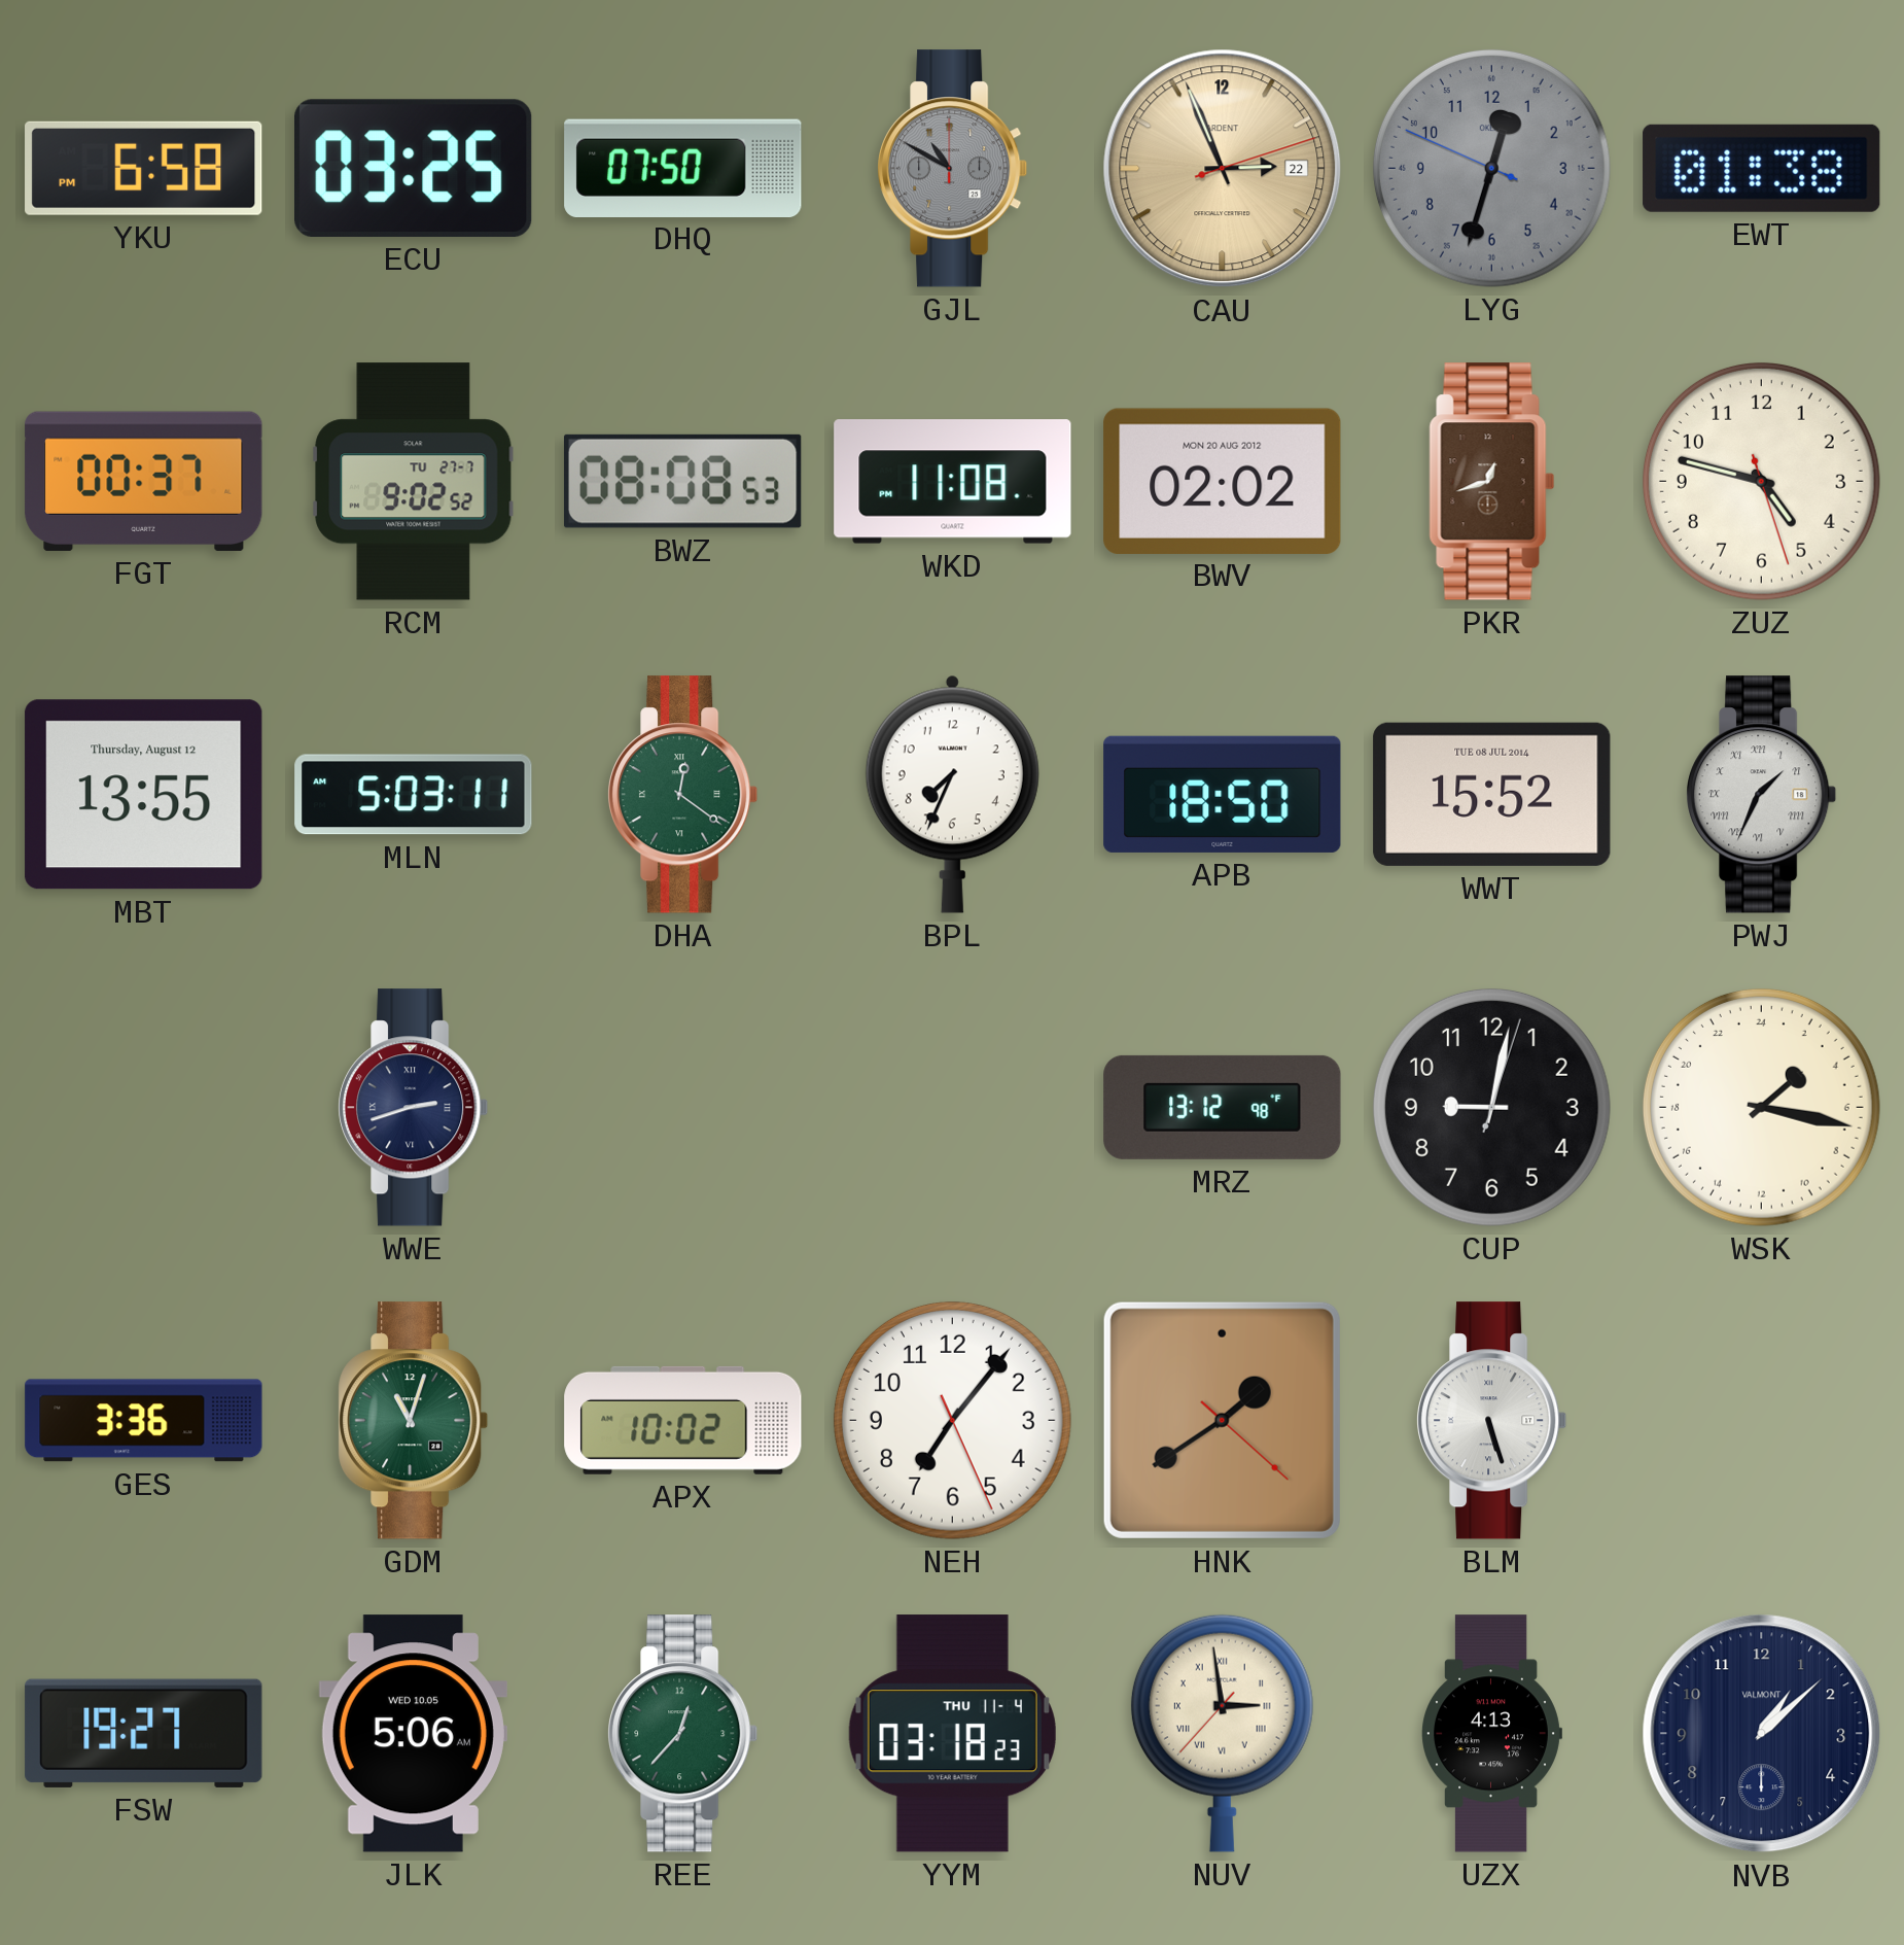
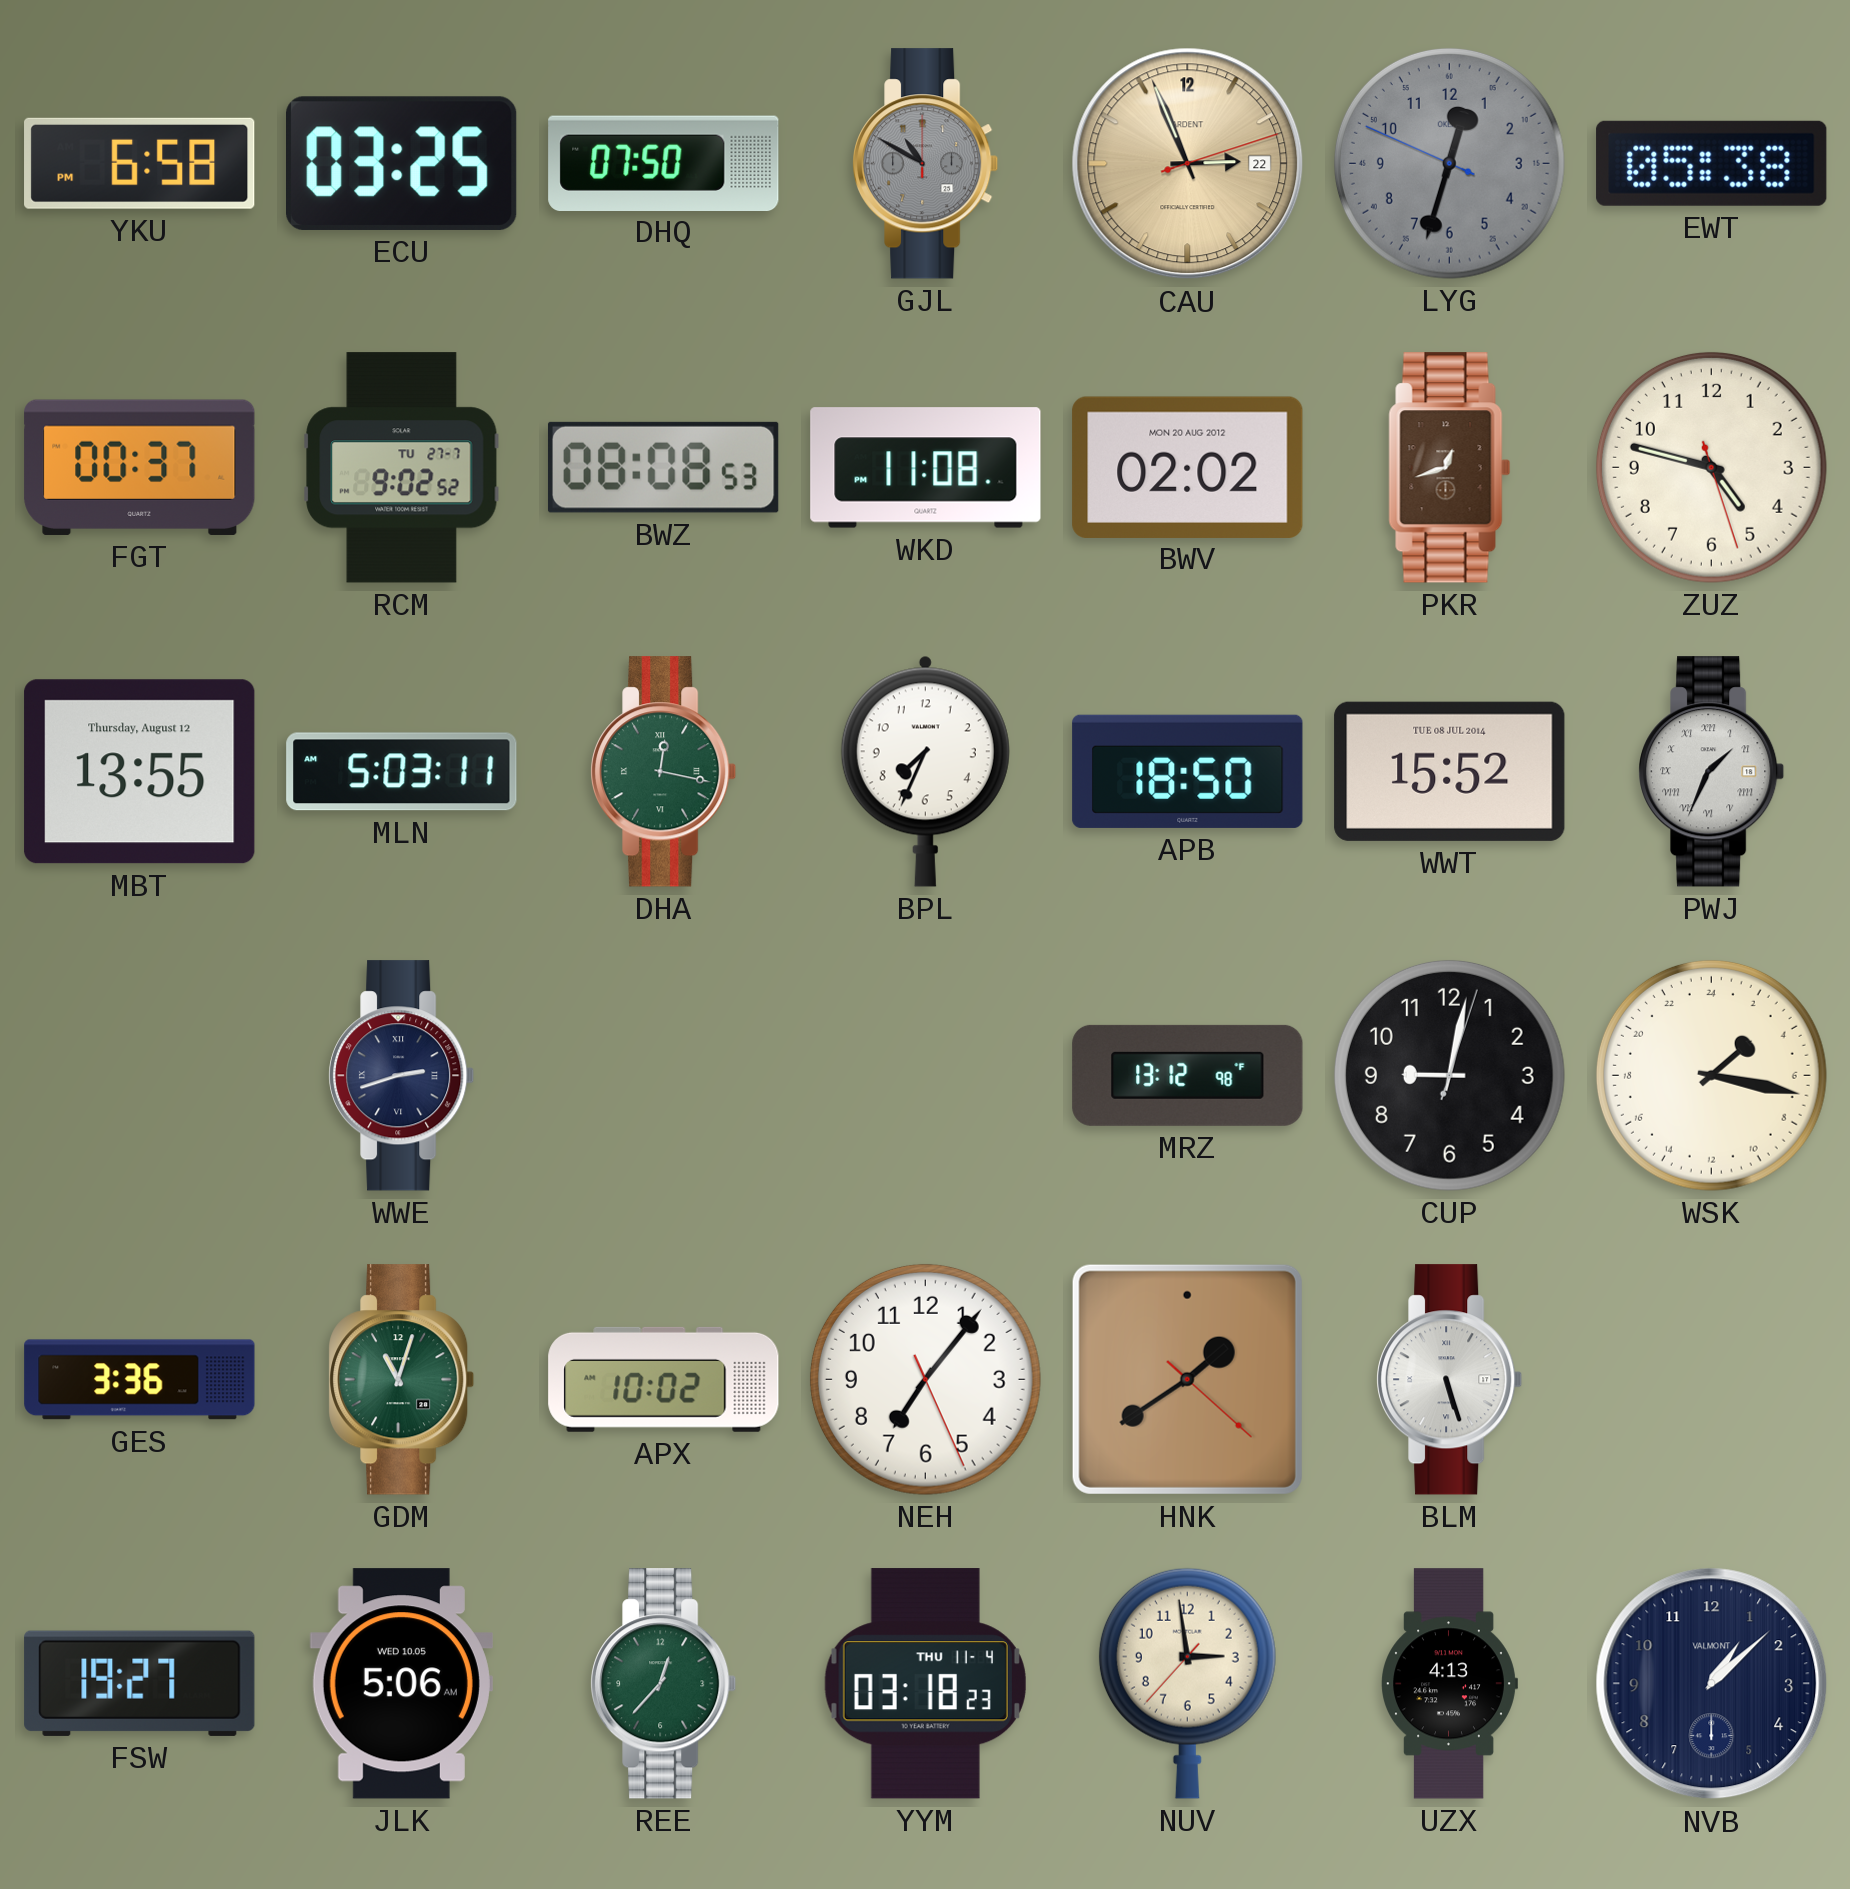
EWT: 01:38 -> 05:38 (1712, 163)
DHA: 12:21 -> 12:17 (664, 772)
NUV numerals: Roman -> Arabic (1187, 1683)
